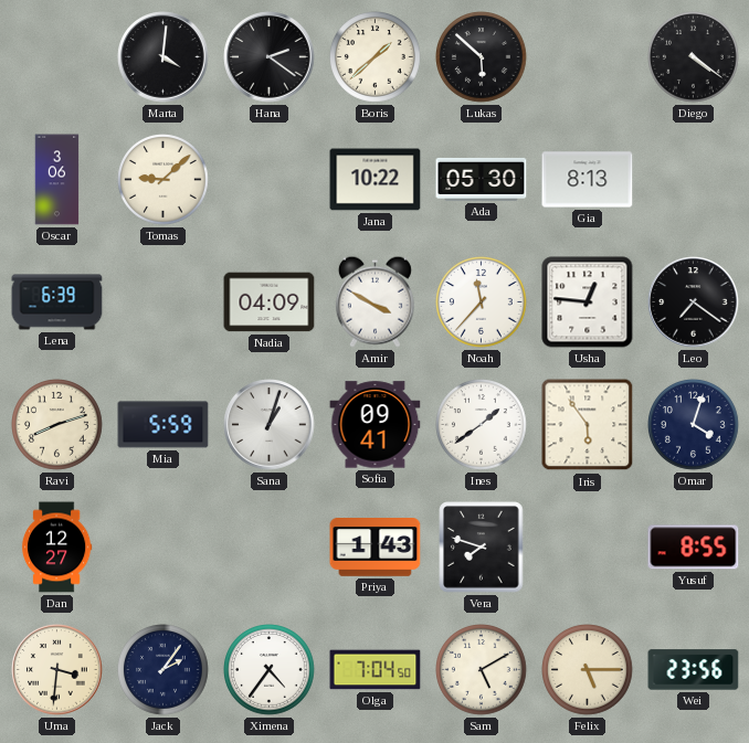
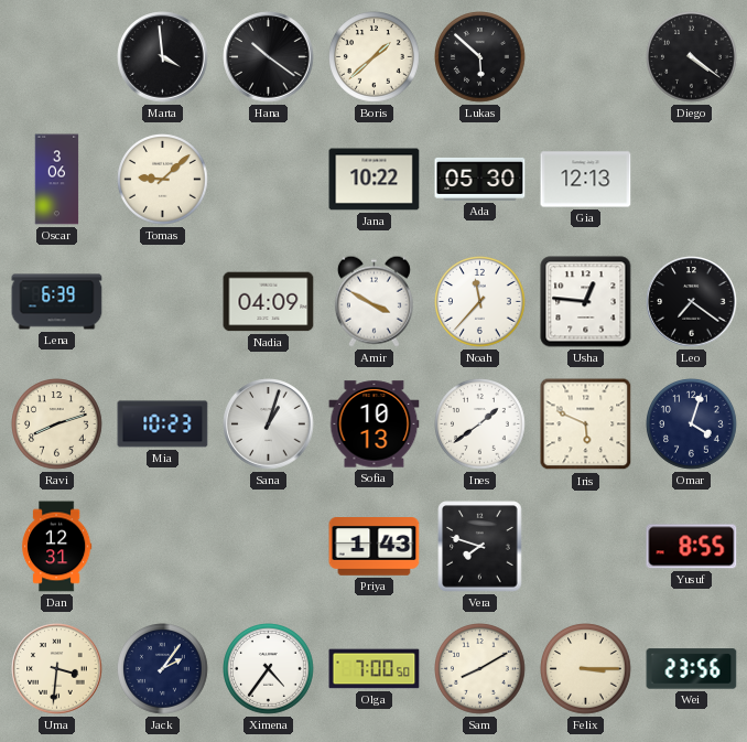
Marta: 4:01 -> 3:59 (163, 57)
Hana: 2:21 -> 10:21 (269, 57)
Gia: 8:13 -> 12:13 (586, 180)
Mia: 5:59 -> 10:23 (163, 424)
Sofia: 09:41 -> 10:13 (375, 424)
Iris: 5:54 -> 5:49 (586, 424)
Dan: 12:27 -> 12:31 (56, 547)
Olga: 7:04 -> 7:00 (375, 669)
Sam: 5:10 -> 8:10 (480, 669)
Felix: 5:15 -> 3:15 (586, 669)
